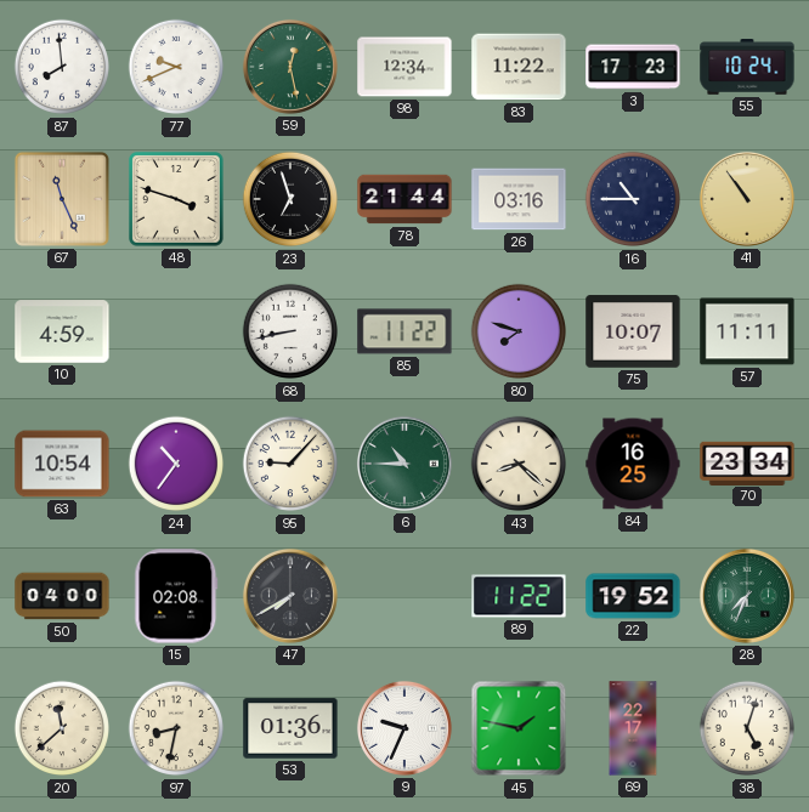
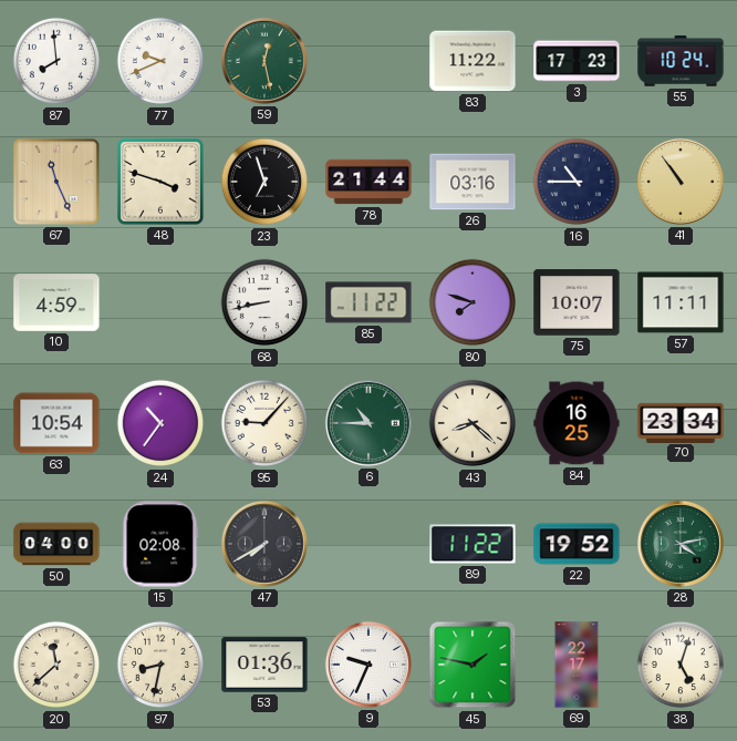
98: 12:34 -> none (405, 67)
28: 7:34 -> 4:13 (681, 544)
